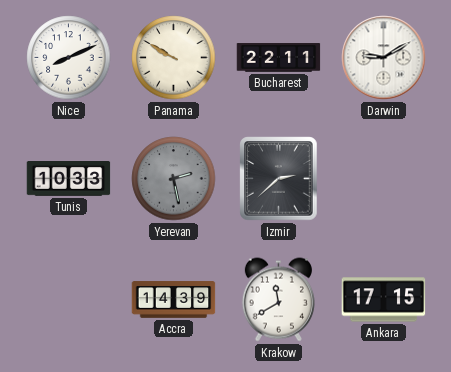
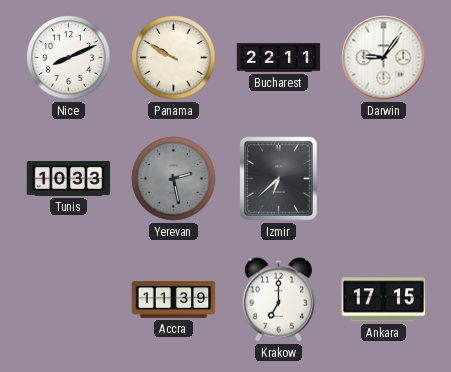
Darwin: 9:10 -> 9:06 (384, 58)
Izmir: 2:38 -> 6:38 (279, 179)
Accra: 14:39 -> 11:39 (174, 300)
Krakow: 11:40 -> 7:00 (278, 300)
